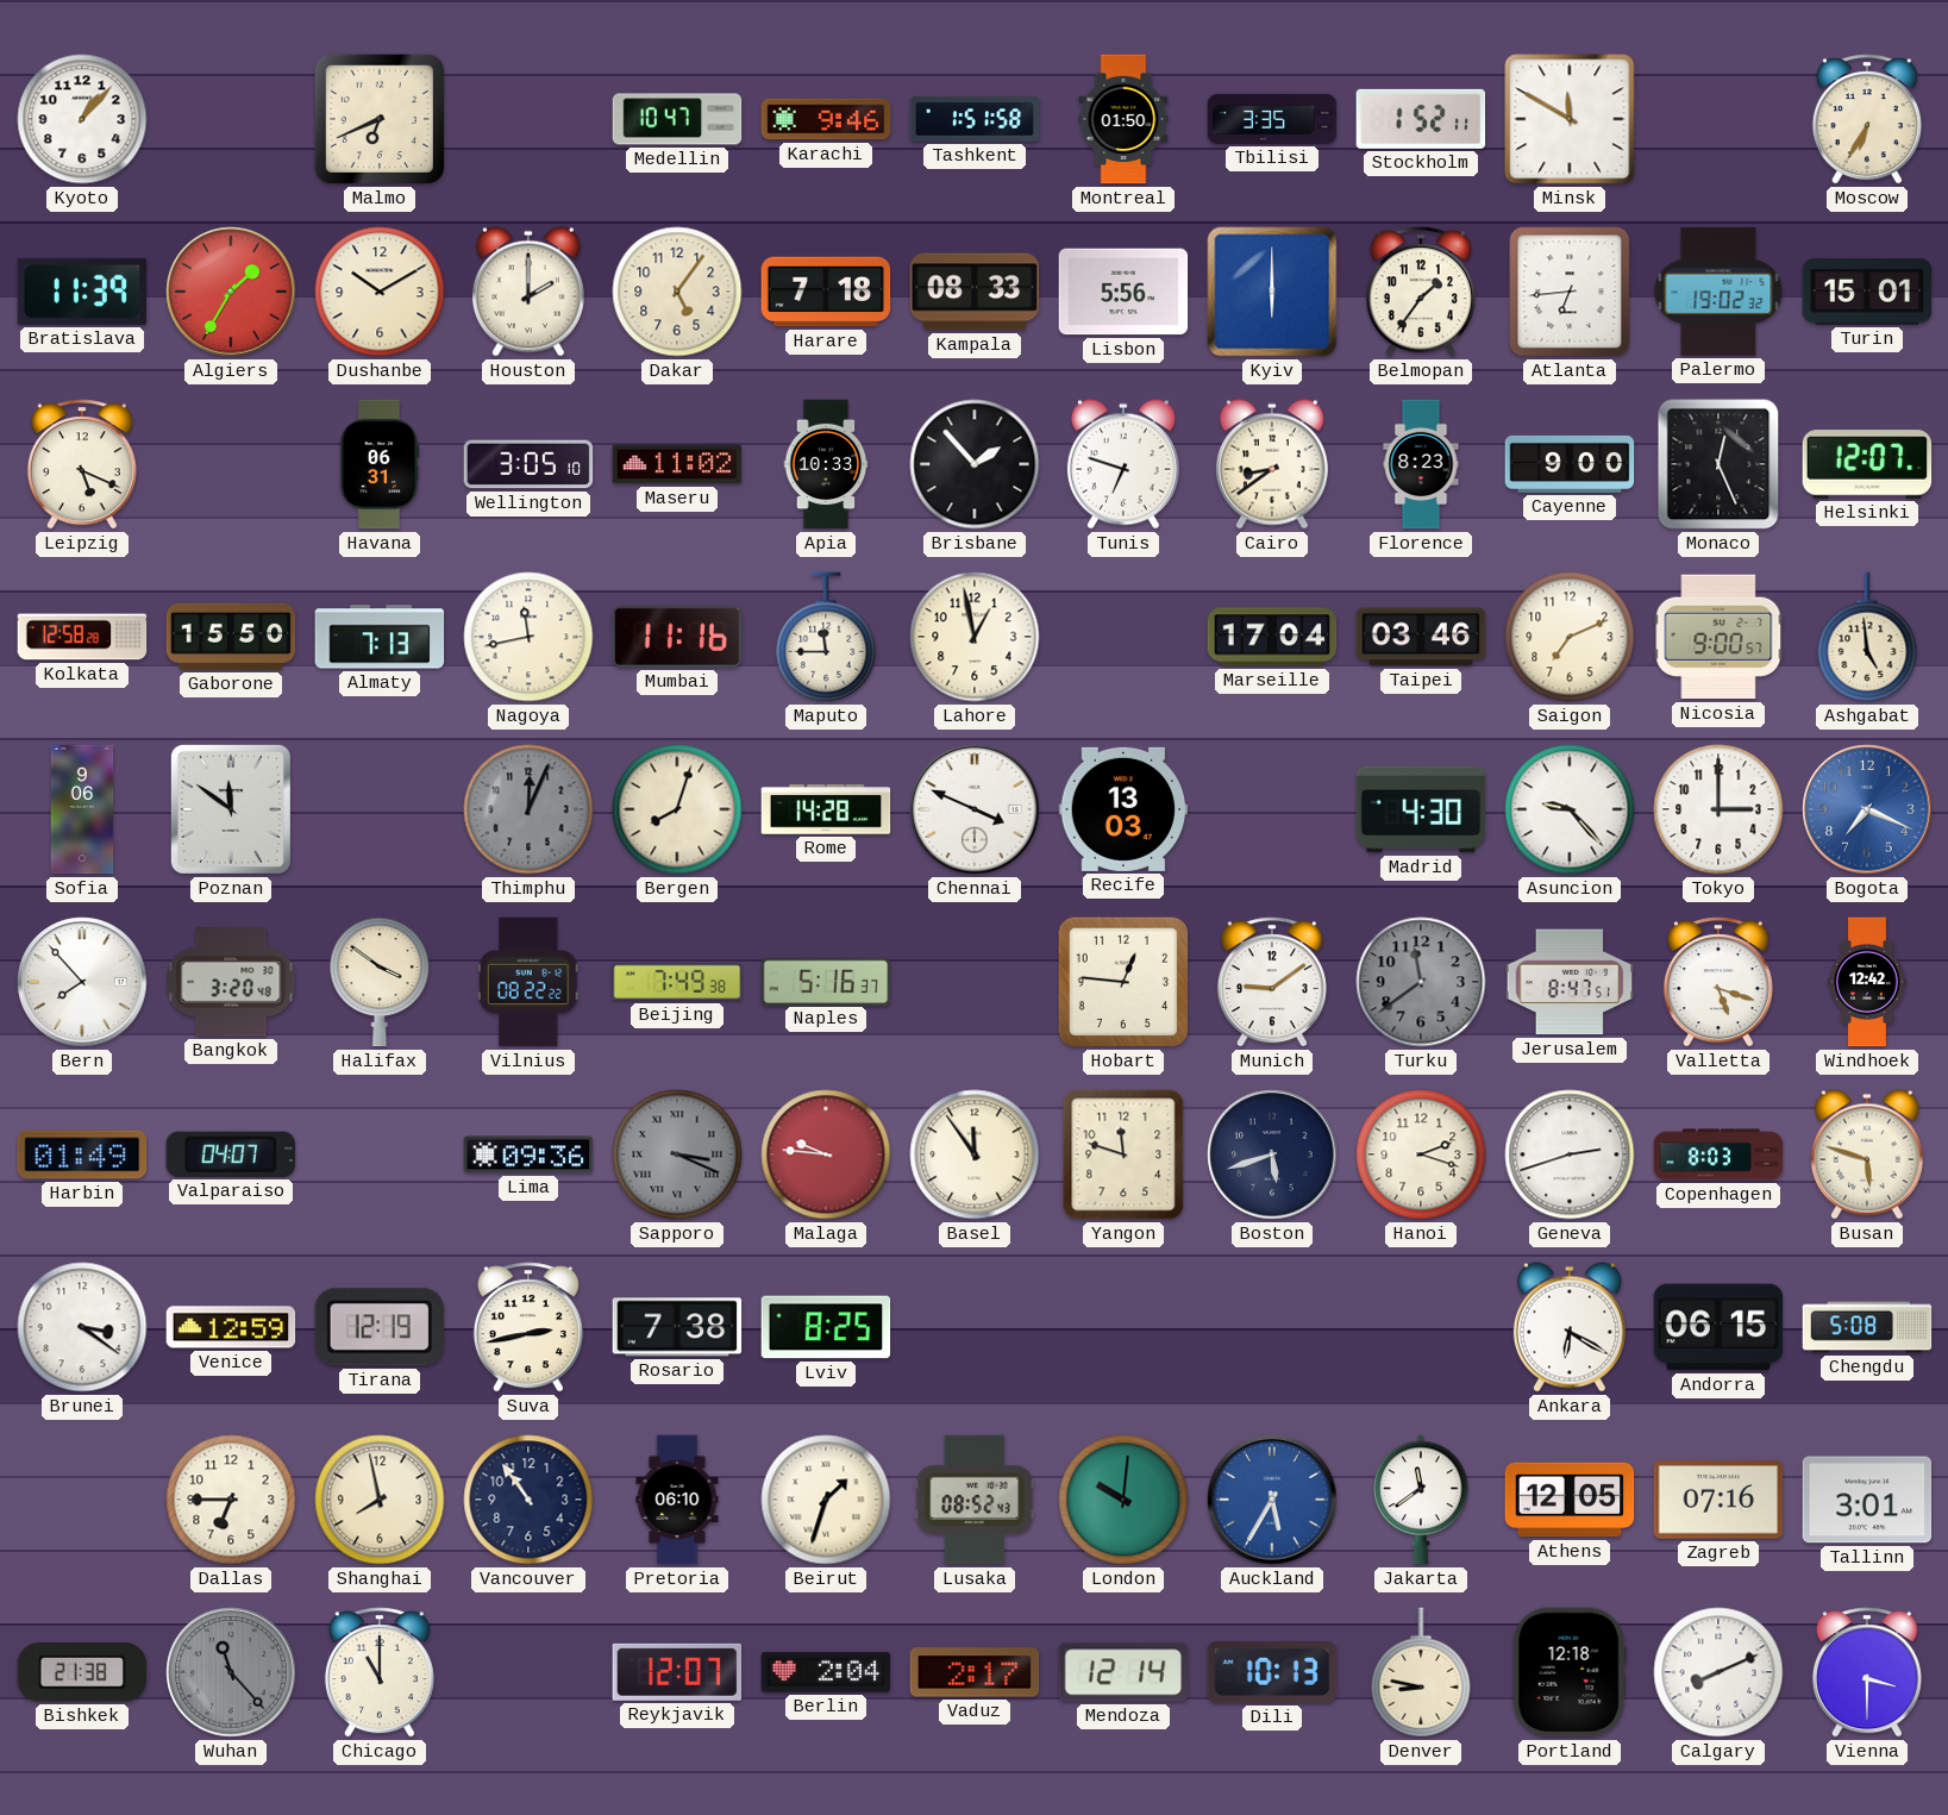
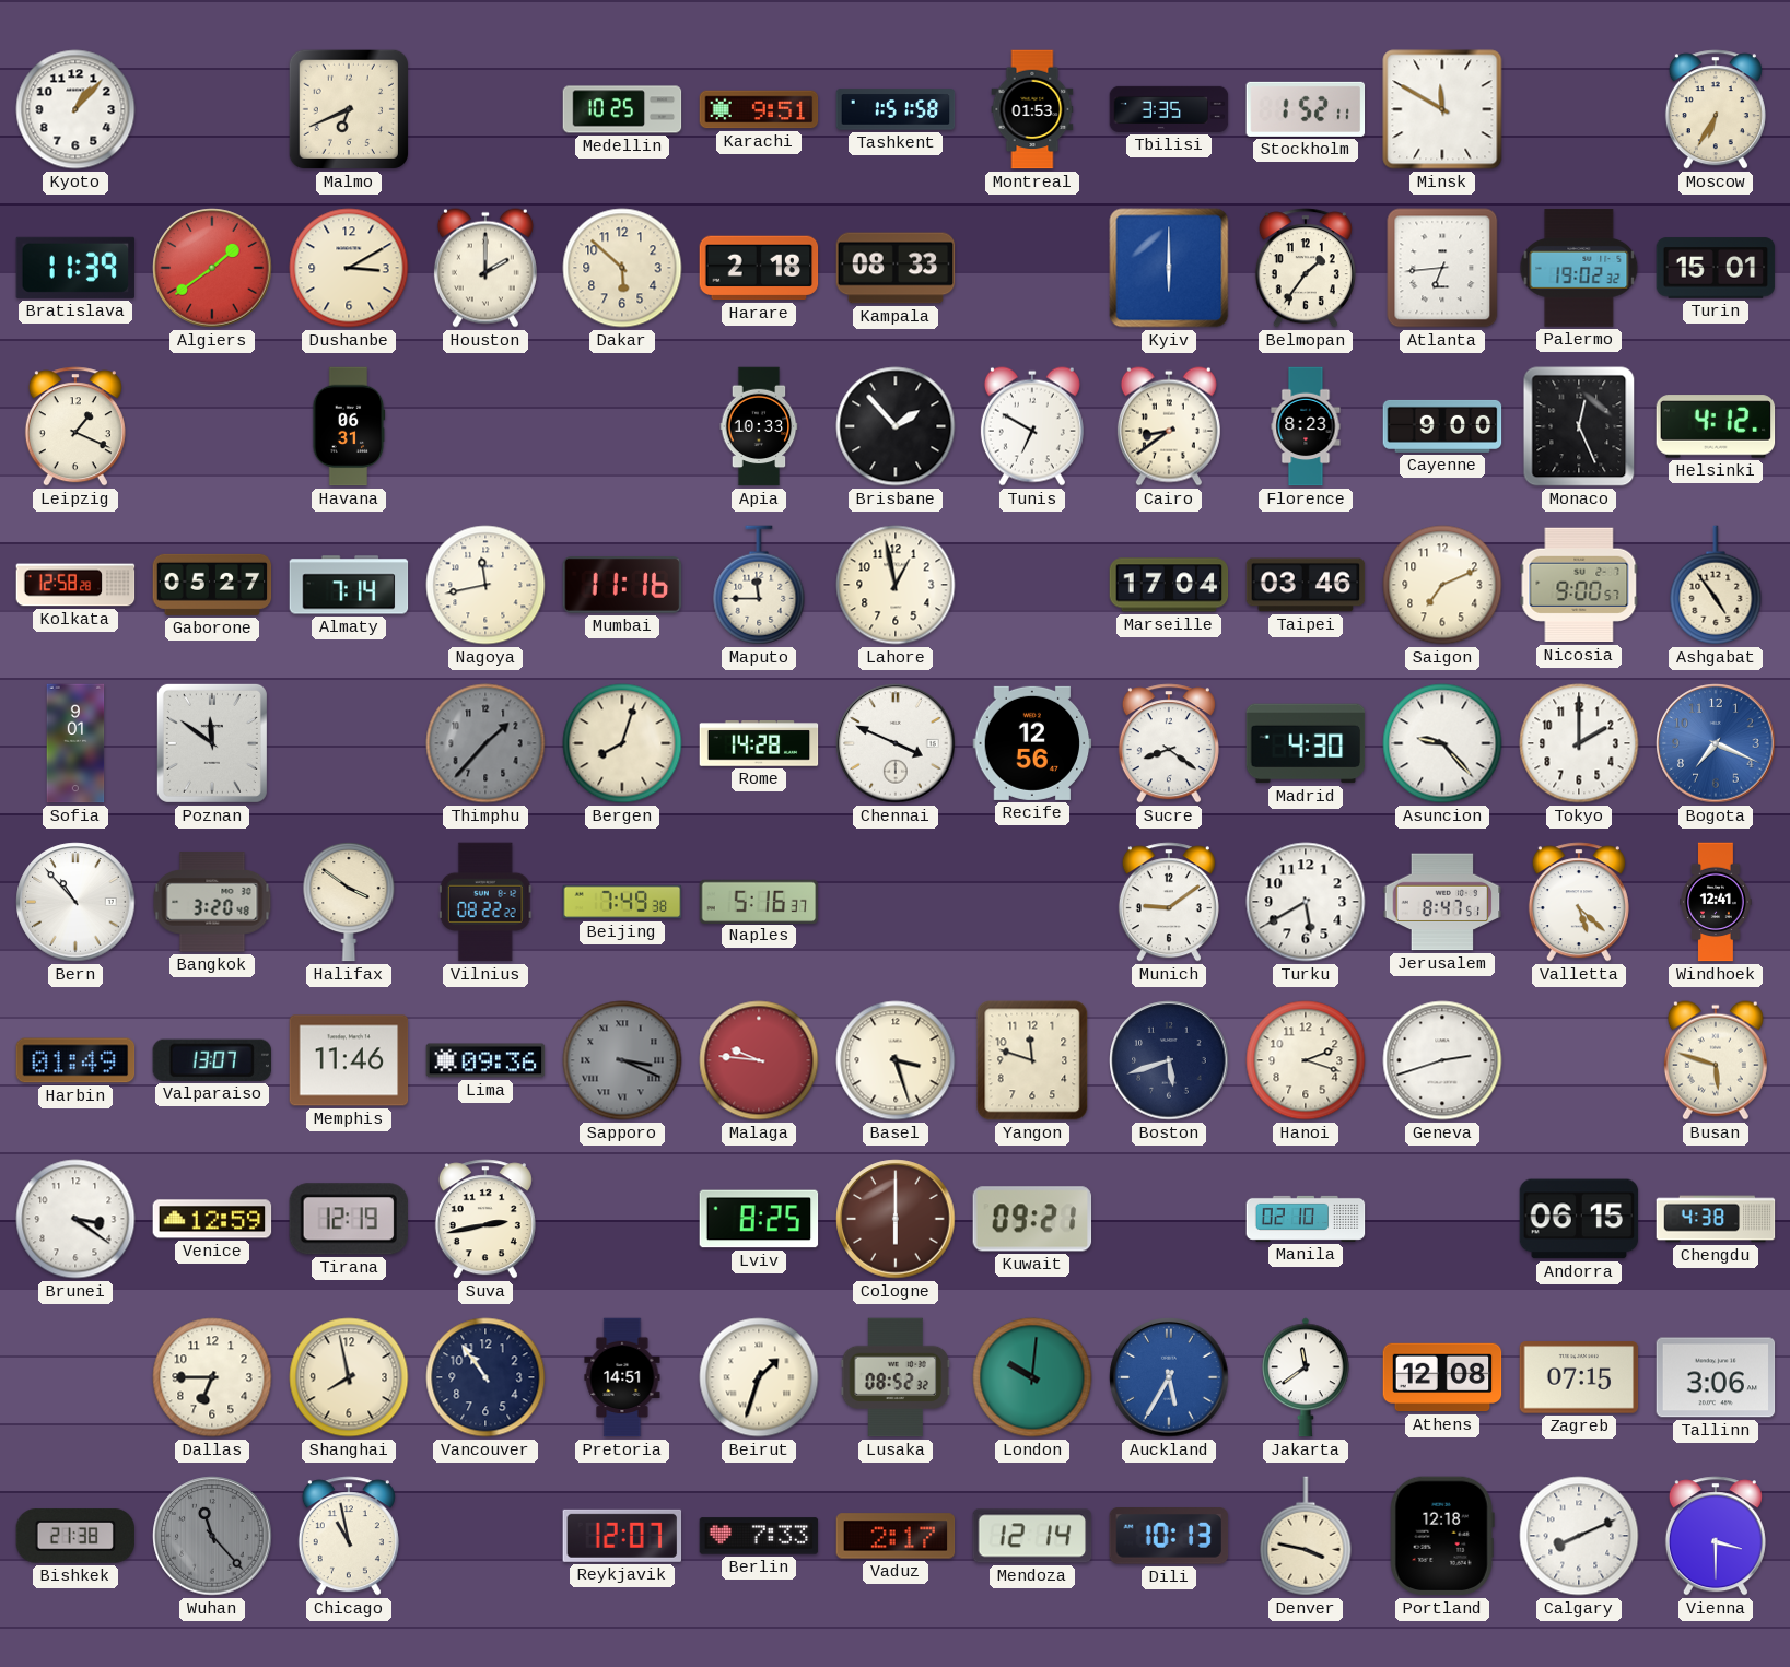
Medellin: 10:47 -> 10:25 (622, 109)
Karachi: 9:46 -> 9:51 (759, 109)
Montreal: 01:50 -> 01:53 (1032, 109)
Algiers: 1:35 -> 1:39 (212, 268)
Dushanbe: 10:10 -> 3:10 (349, 268)
Dakar: 5:06 -> 5:52 (622, 268)
Harare: 7:18 -> 2:18 (759, 268)
Lisbon: 5:56 -> none (1123, 292)
Leipzig: 5:19 -> 1:19 (75, 426)
Wellington: 3:05 -> none (528, 464)
Maseru: 11:02 -> none (677, 464)
Tunis: 6:48 -> 6:50 (1032, 426)
Helsinki: 12:07 -> 4:12 (1716, 426)
Gaborone: 15:50 -> 05:27 (212, 585)
Almaty: 7:13 -> 7:14 (349, 585)
Ashgabat: 4:59 -> 4:54 (1716, 585)
Sofia: 9:06 -> 9:01 (75, 743)
Thimphu: 12:04 -> 1:37 (485, 743)
Recife: 13:03 -> 12:56 (1032, 743)
Sucre: none -> 8:21 (1169, 743)
Tokyo: 3:00 -> 2:00 (1579, 743)
Bern: 7:53 -> 10:53 (75, 902)
Hobart: 12:46 -> none (1123, 982)
Turku: 11:39 -> 5:40 (1306, 902)
Turku dial: grey -> white (1306, 902)
Valletta: 5:18 -> 5:22 (1579, 902)
Windhoek: 12:42 -> 12:41 (1716, 902)
Valparaiso: 04:07 -> 13:07 (211, 1060)
Memphis: none -> 11:46 (349, 1060)
Basel: 11:54 -> 3:27 (896, 1060)
Copenhagen: 8:03 -> none (1718, 1154)
Rosario: 7:38 -> none (677, 1327)
Cologne: none -> 6:00 (896, 1219)
Kuwait: none -> 09:21 (1032, 1219)
Manila: none -> 02:10 (1306, 1219)
Ankara: 6:20 -> none (1570, 1327)
Chengdu: 5:08 -> 4:38 (1716, 1219)
Pretoria: 06:10 -> 14:51 (622, 1377)
Lusaka: 08:52:43 -> 08:52:32 (894, 1377)
Athens: 12:05 -> 12:08 (1442, 1377)
Zagreb: 07:16 -> 07:15 (1579, 1377)
Tallinn: 3:01 -> 3:06 (1716, 1377)
Chicago: 11:00 -> 10:58 (349, 1536)
Berlin: 2:04 -> 7:33 (759, 1536)
Denver: 8:47 -> 3:47 (1306, 1536)
